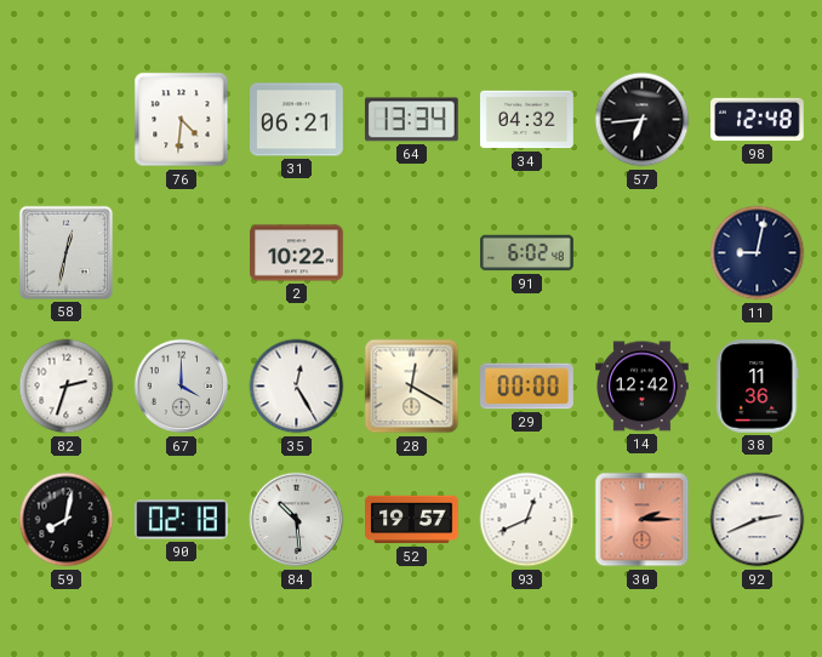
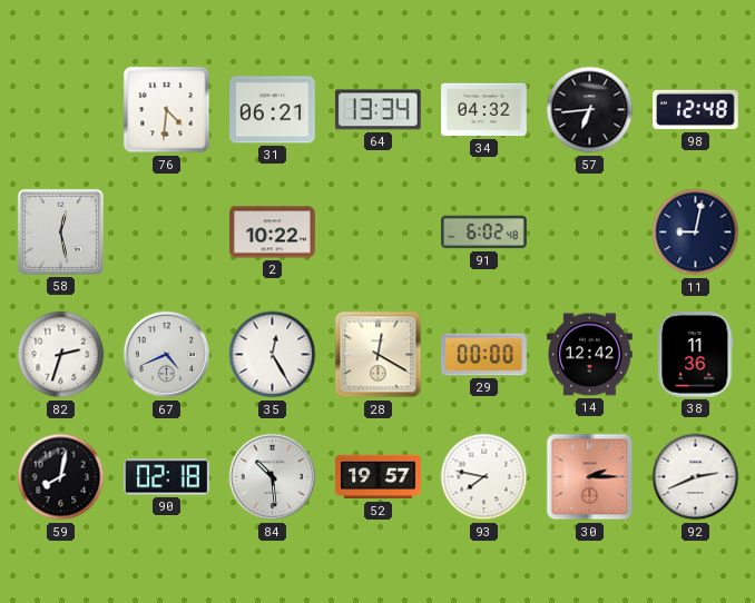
58: 12:32 -> 12:28 (60, 231)
67: 4:00 -> 4:41 (167, 355)
93: 12:41 -> 7:47 (484, 477)
